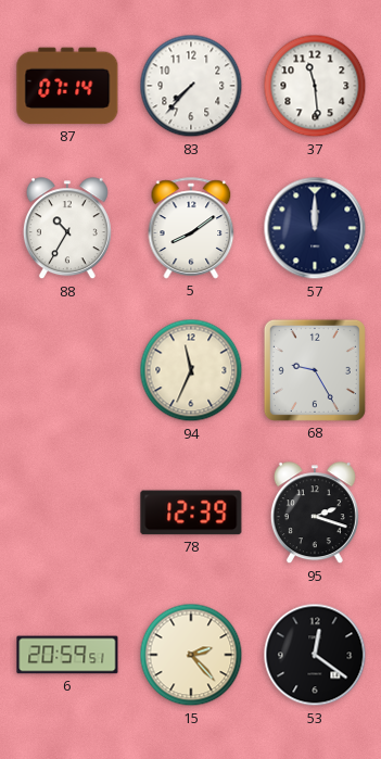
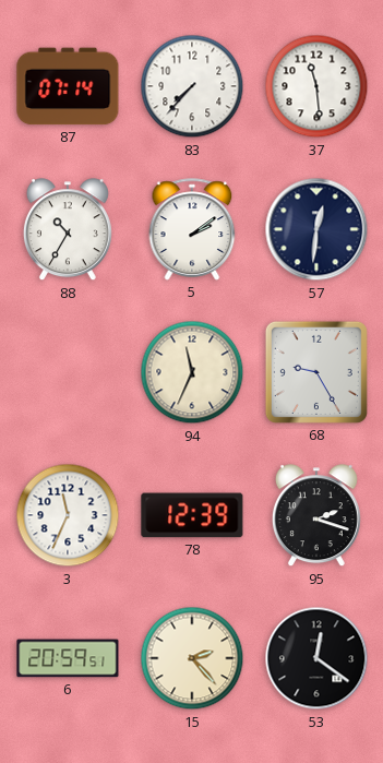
5: 8:09 -> 2:09 (192, 229)
57: 12:00 -> 12:31 (316, 229)
3: none -> 11:34 (68, 515)
